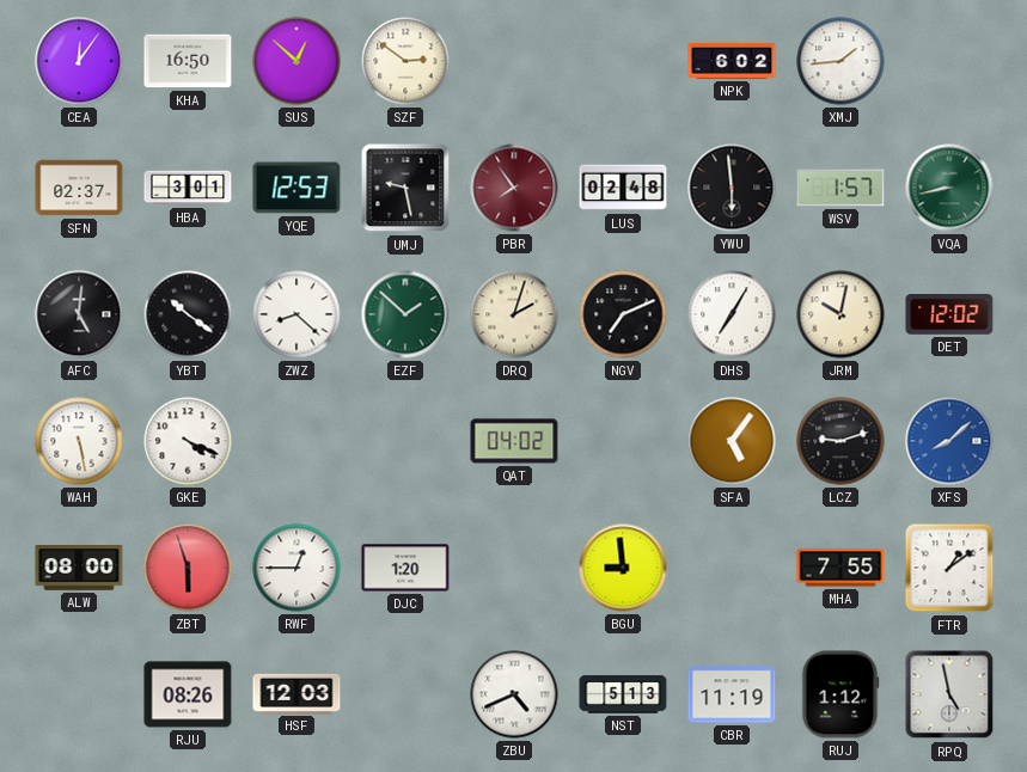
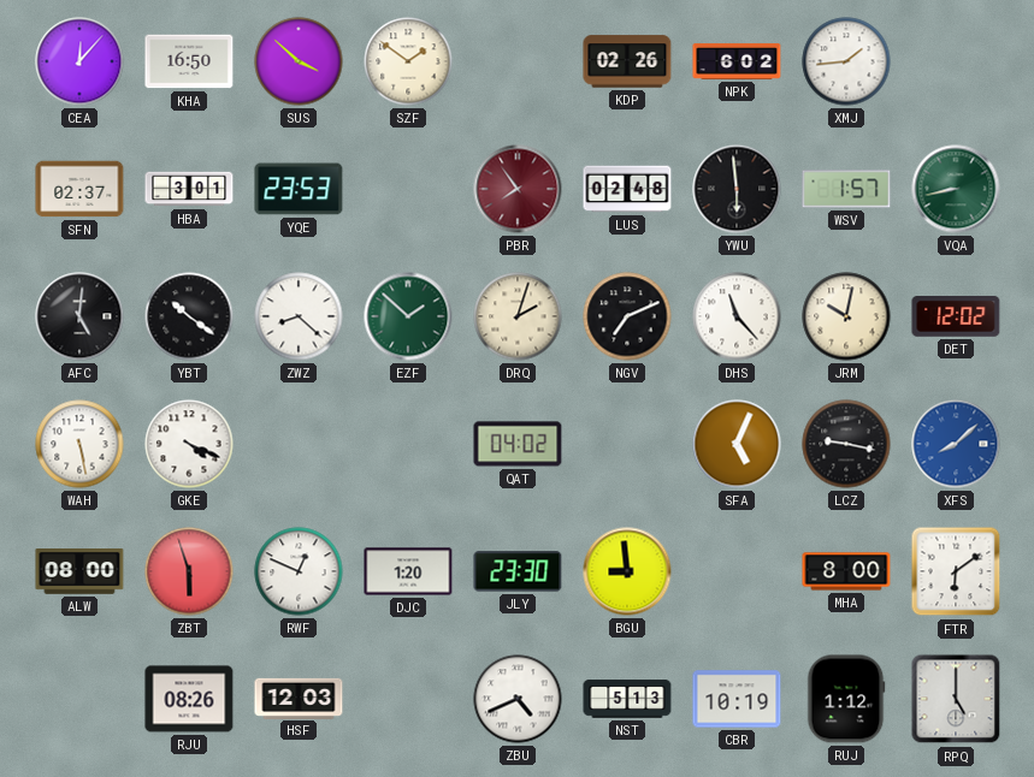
CEA: 12:06 -> 12:07 (79, 61)
SUS: 12:52 -> 3:52 (299, 61)
SZF: 2:51 -> 1:51 (408, 61)
KDP: none -> 02:26 (627, 61)
YQE: 12:53 -> 23:53 (299, 189)
UMJ: 9:28 -> none (405, 188)
DHS: 7:05 -> 11:23 (737, 316)
SFA: 5:06 -> 5:04 (737, 444)
LCZ: 9:12 -> 9:17 (846, 444)
RWF: 12:45 -> 12:49 (299, 571)
JLY: none -> 23:30 (518, 571)
MHA: 7:55 -> 8:00 (846, 571)
FTR: 1:09 -> 6:09 (956, 571)
CBR: 11:19 -> 10:19 (737, 699)
RPQ: 4:58 -> 5:00 (956, 699)
